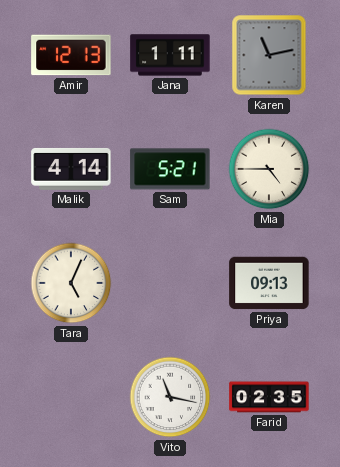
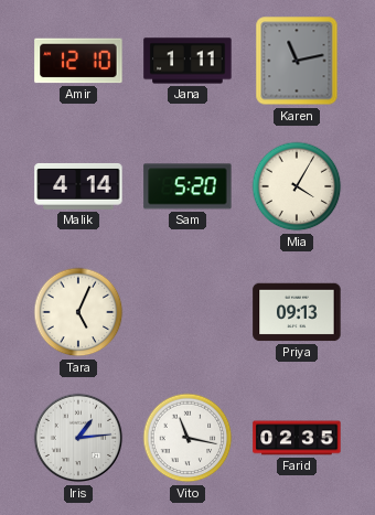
Amir: 12:13 -> 12:10 (78, 61)
Sam: 5:21 -> 5:20 (187, 186)
Mia: 4:45 -> 4:05 (297, 186)
Iris: none -> 1:14 (78, 438)
